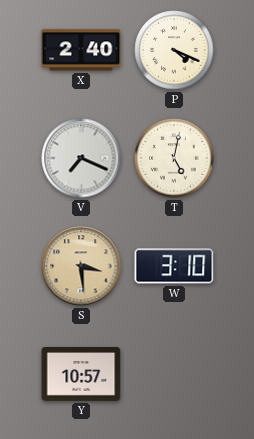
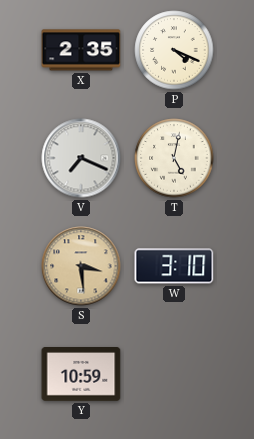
X: 2:40 -> 2:35 (81, 50)
Y: 10:57 -> 10:59 (81, 375)
